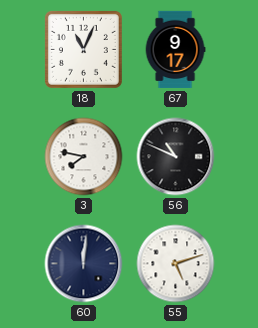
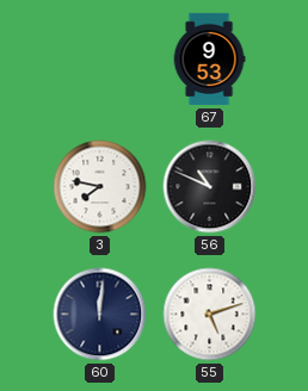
18: 11:04 -> none (83, 49)
67: 9:17 -> 9:53 (209, 60)
